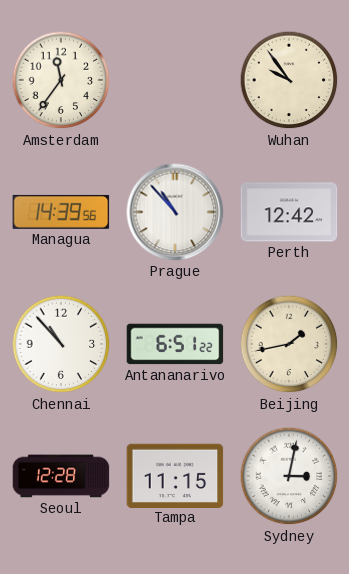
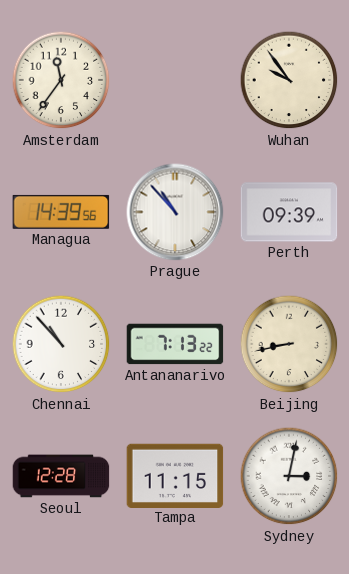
Perth: 12:42 -> 09:39 (289, 212)
Antananarivo: 6:51 -> 7:13 (175, 344)
Beijing: 1:43 -> 8:43 (289, 344)
